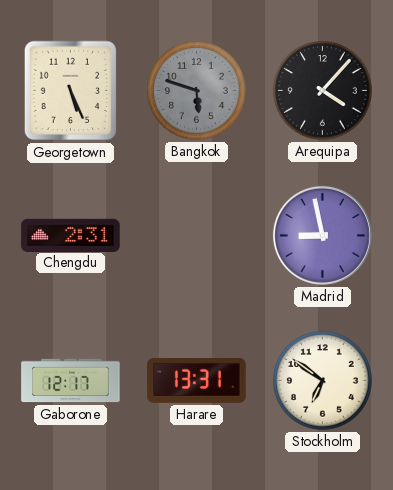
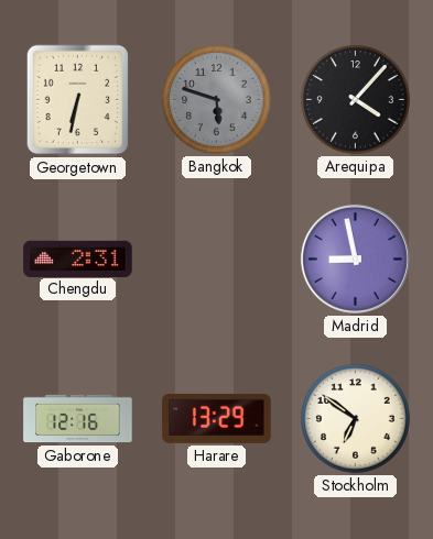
Georgetown: 5:26 -> 6:32 (78, 100)
Gaborone: 12:17 -> 12:16 (78, 419)
Harare: 13:31 -> 13:29 (217, 418)
